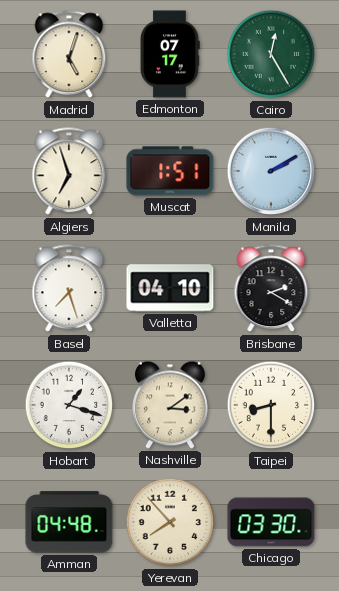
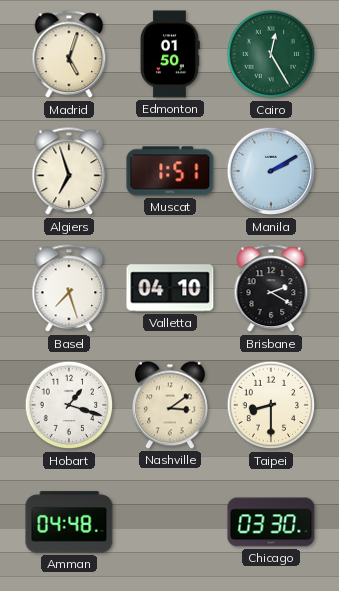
Edmonton: 07:17 -> 01:50 (170, 54)
Yerevan: 7:53 -> none (170, 522)
